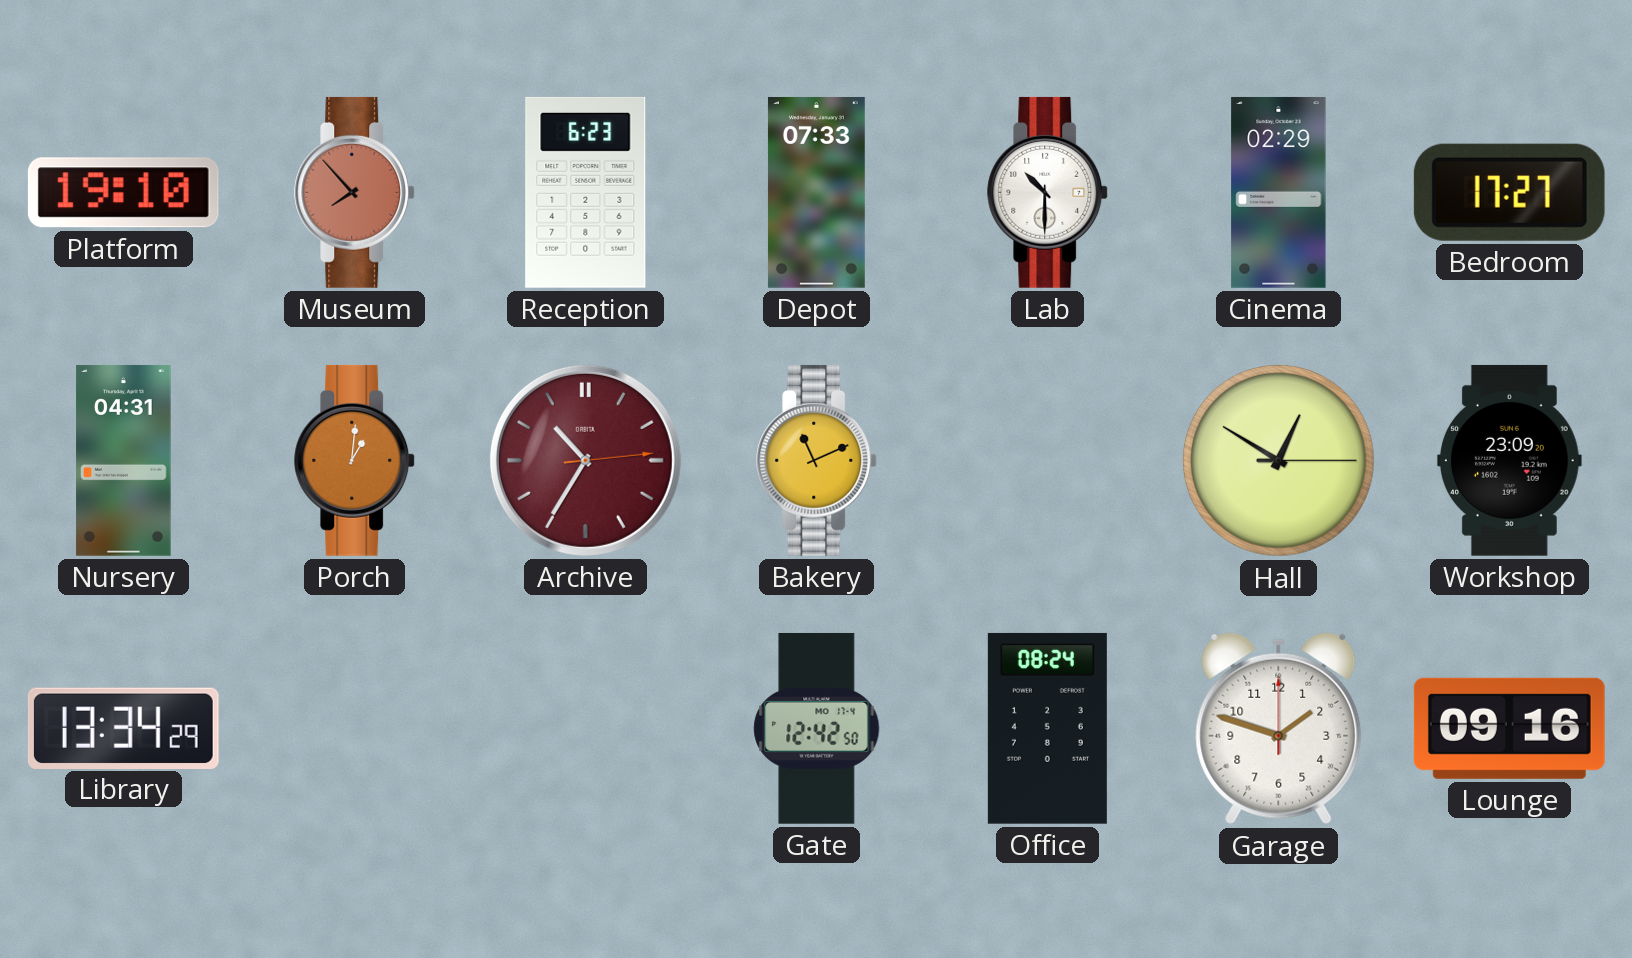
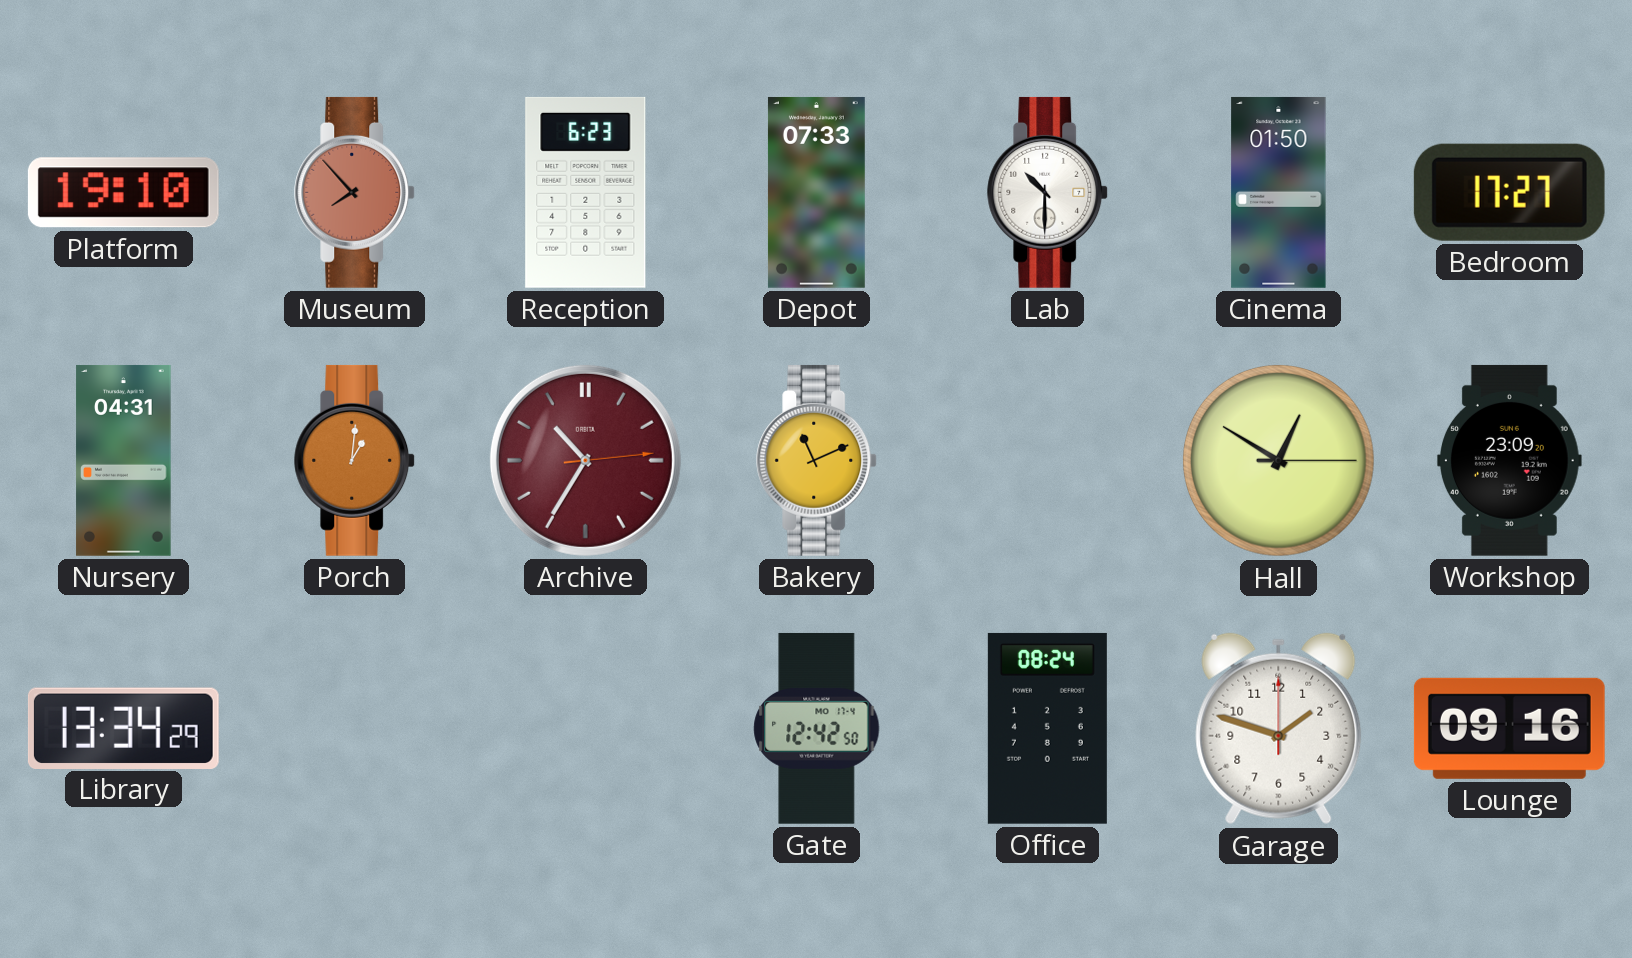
Cinema: 02:29 -> 01:50 (1279, 192)
